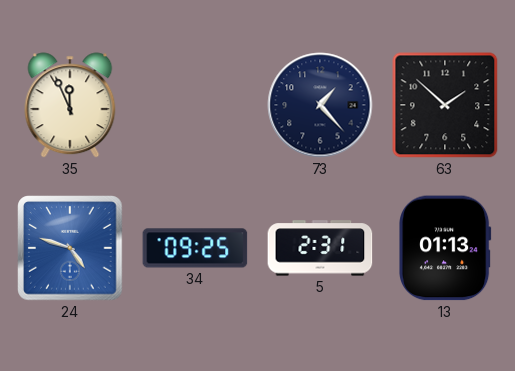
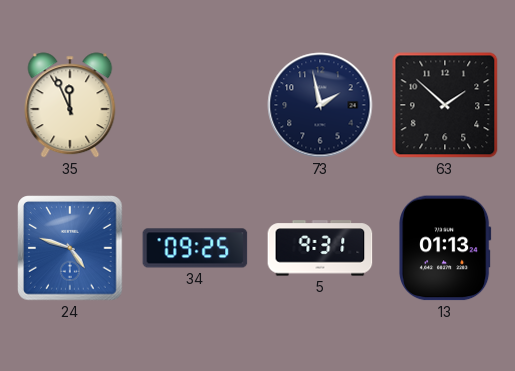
73: 1:23 -> 1:58 (320, 105)
5: 2:31 -> 9:31 (320, 248)
